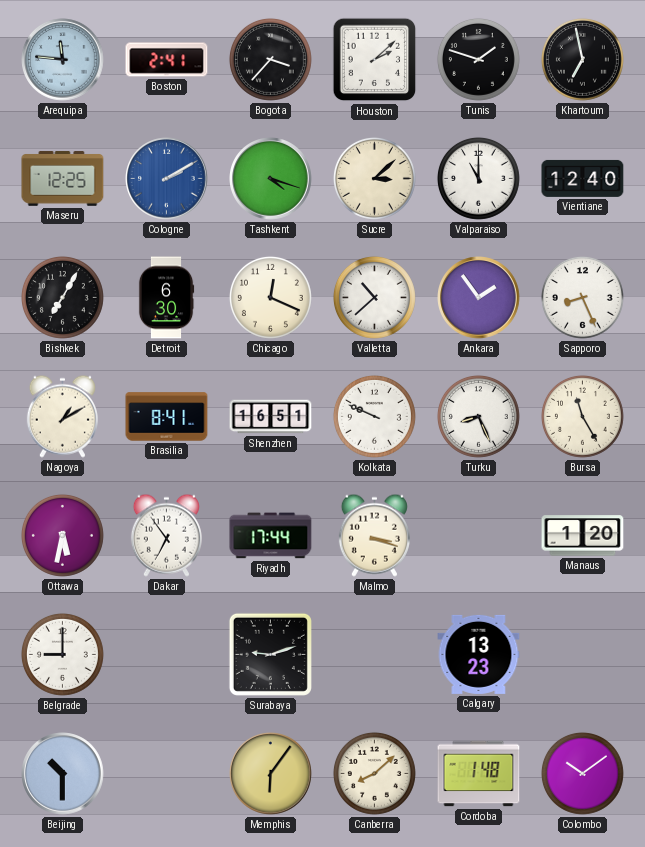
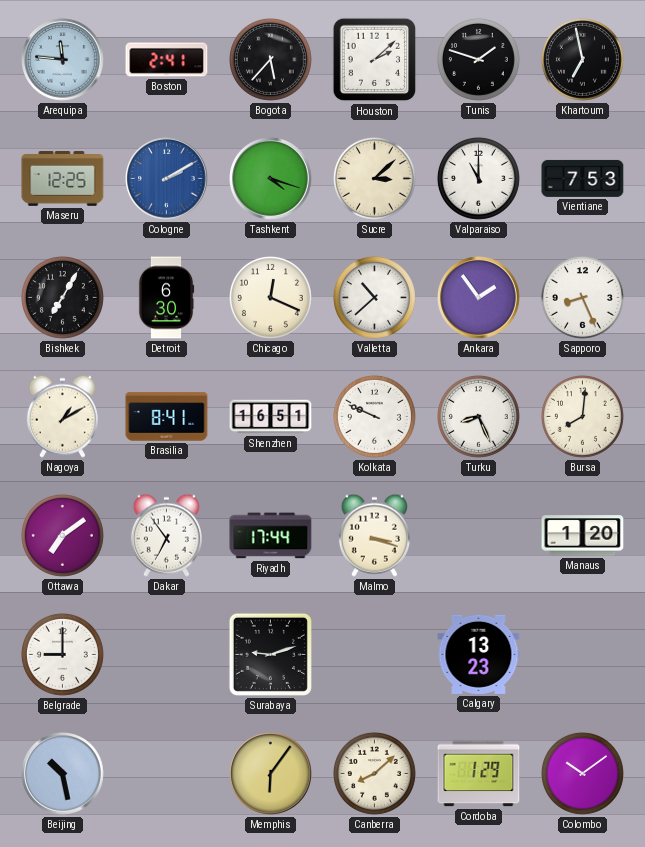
Bogota: 3:37 -> 5:37 (270, 59)
Vientiane: 12:40 -> 7:53 (583, 178)
Bursa: 11:25 -> 8:01 (582, 416)
Ottawa: 5:32 -> 7:09 (62, 535)
Beijing: 10:30 -> 10:28 (63, 774)
Cordoba: 1:48 -> 1:29 (479, 774)
